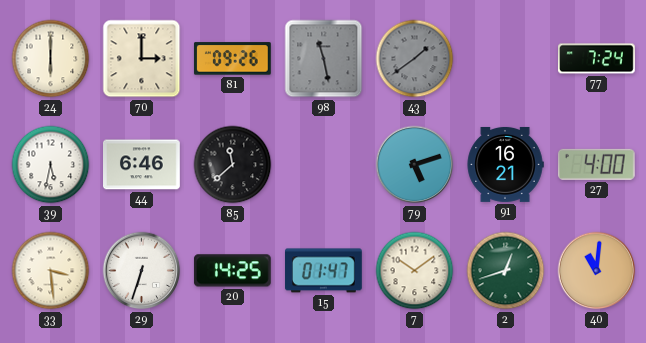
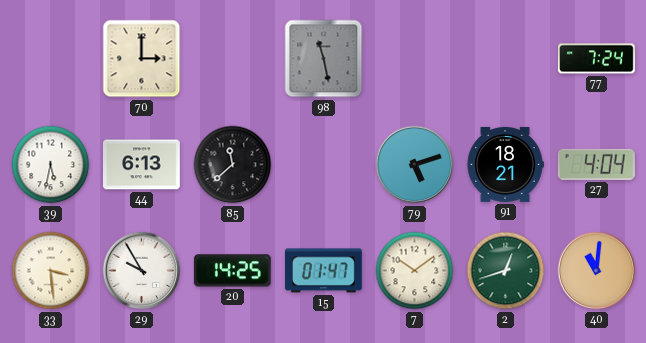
24: 6:00 -> none (51, 59)
81: 09:26 -> none (233, 59)
43: 1:39 -> none (415, 59)
44: 6:46 -> 6:13 (142, 165)
91: 16:21 -> 18:21 (505, 164)
27: 4:00 -> 4:04 (596, 164)
29: 6:33 -> 9:55 (142, 271)
